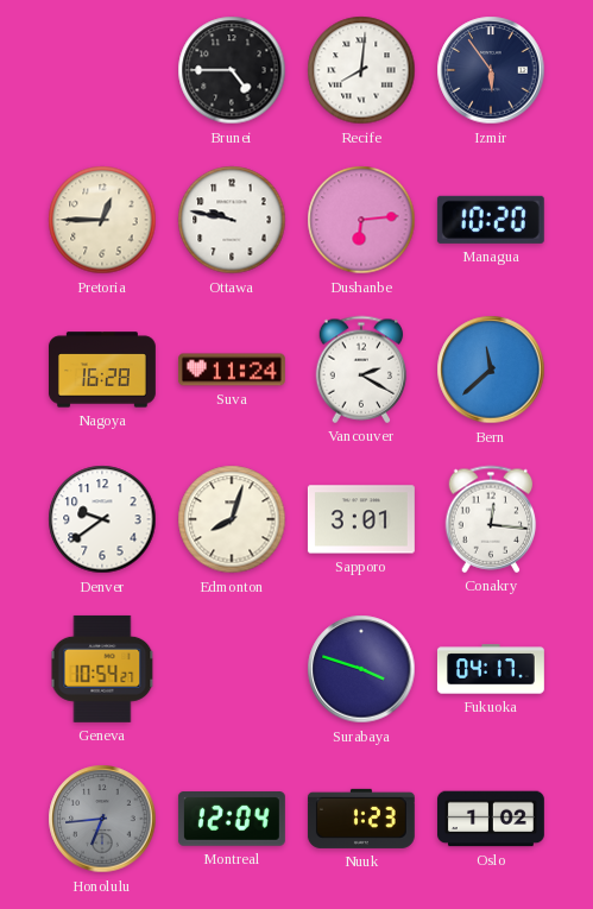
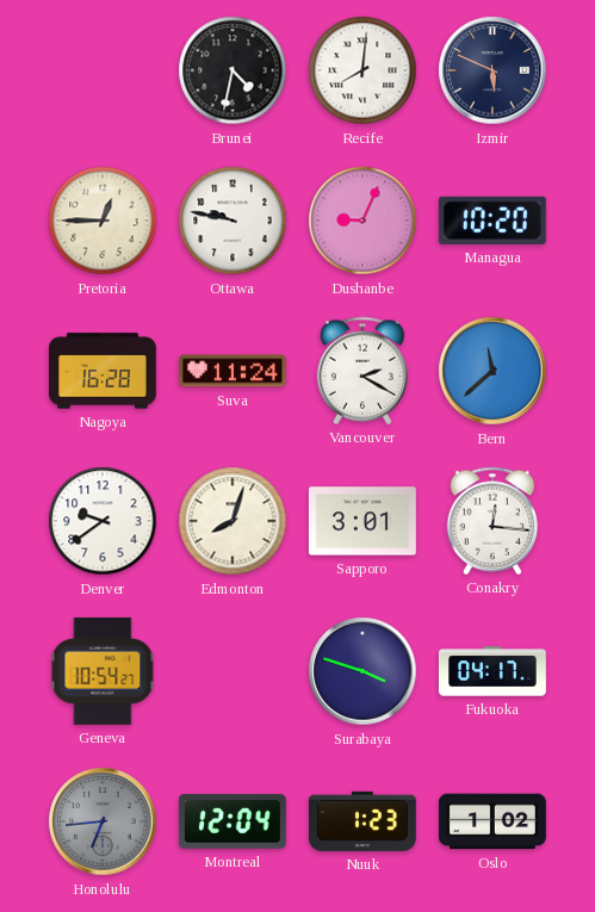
Brunei: 4:45 -> 4:32 (233, 70)
Izmir: 5:54 -> 5:49 (492, 70)
Dushanbe: 6:14 -> 9:04 (362, 221)
